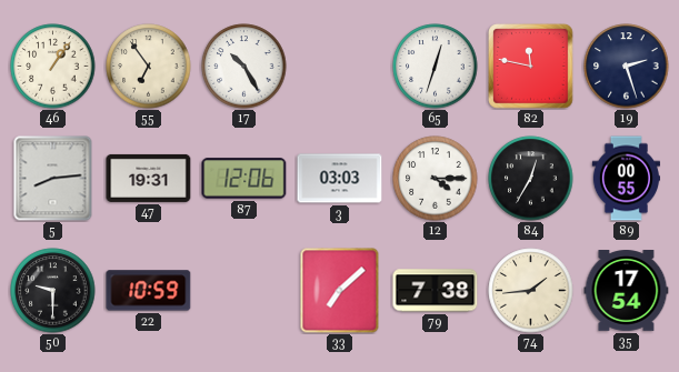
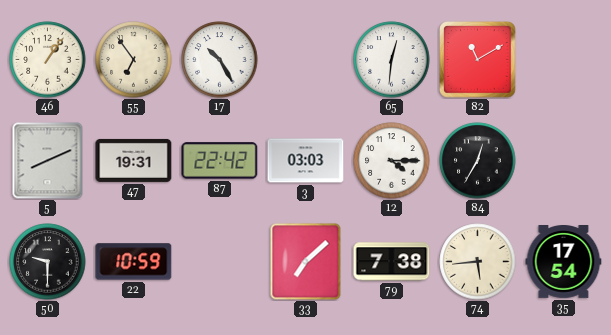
65: 12:33 -> 12:31 (392, 60)
82: 11:47 -> 11:10 (478, 60)
19: 2:27 -> none (627, 67)
5: 8:14 -> 8:11 (48, 161)
87: 12:06 -> 22:42 (220, 161)
89: 00:55 -> none (626, 179)
74: 1:44 -> 5:44 (478, 262)
